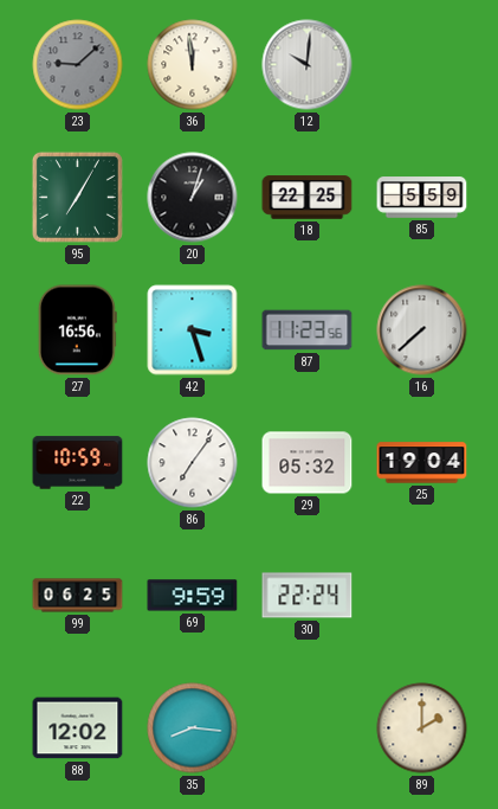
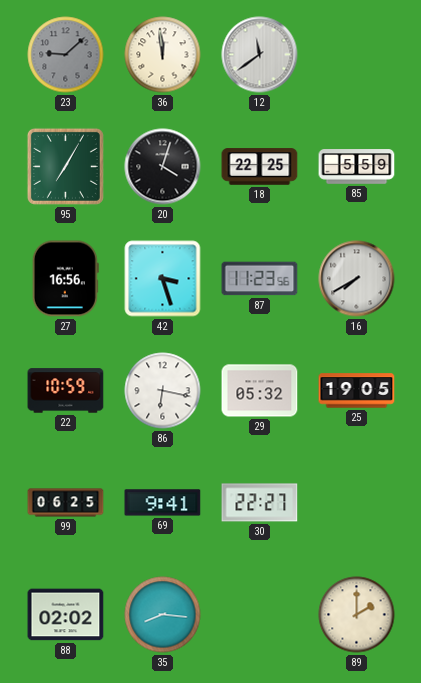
12: 10:01 -> 11:39 (260, 55)
20: 1:03 -> 4:03 (163, 167)
16: 7:38 -> 7:40 (357, 279)
86: 7:06 -> 6:17 (163, 391)
25: 19:04 -> 19:05 (357, 391)
69: 9:59 -> 9:41 (163, 503)
30: 22:24 -> 22:27 (260, 503)
88: 12:02 -> 02:02 (66, 615)
